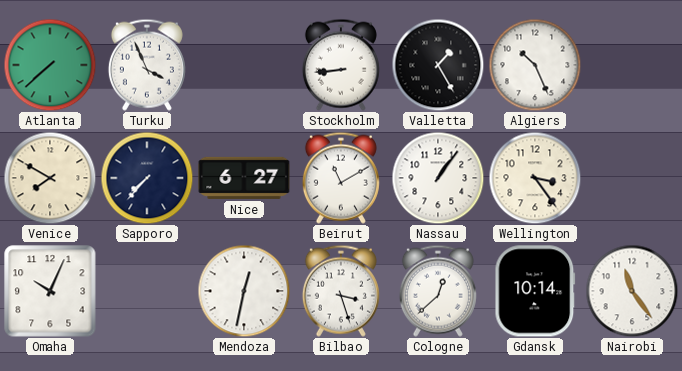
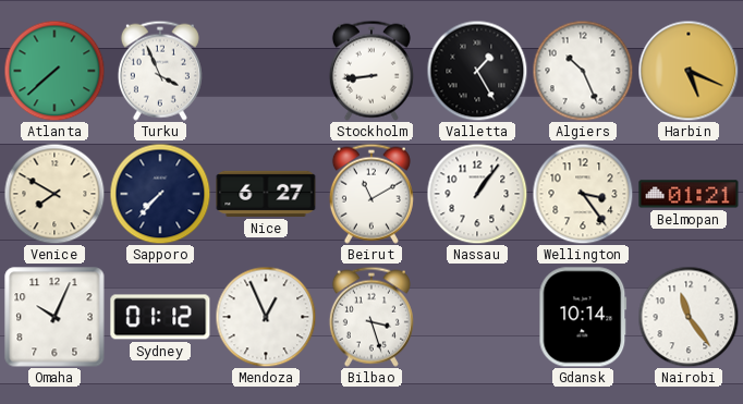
Harbin: none -> 5:19 (689, 71)
Belmopan: none -> 01:21 (689, 194)
Sydney: none -> 01:12 (160, 317)
Mendoza: 12:32 -> 12:56 (266, 317)
Cologne: 12:38 -> none (438, 291)
